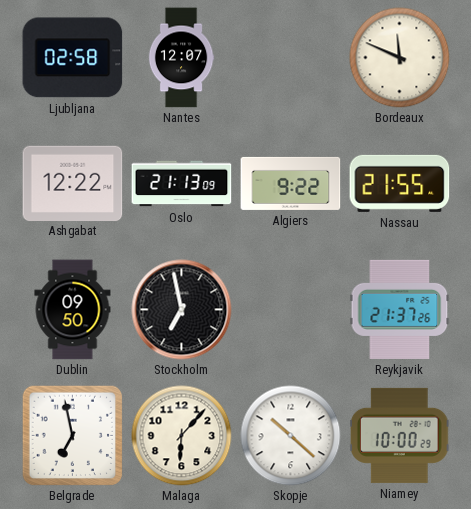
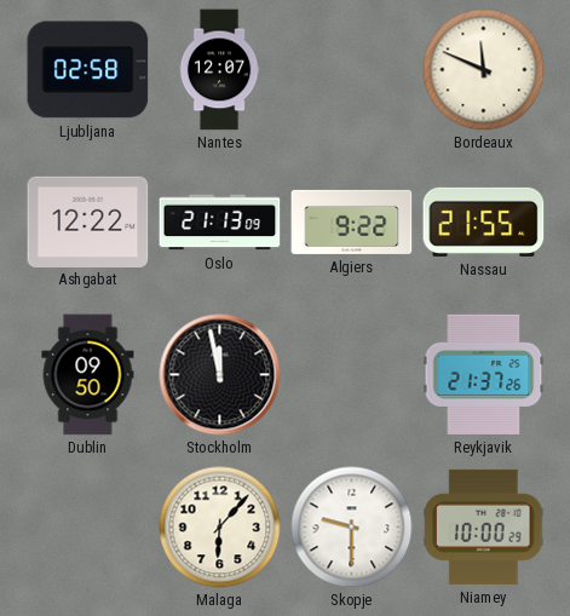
Stockholm: 6:58 -> 11:58 (220, 375)
Belgrade: 6:58 -> none (72, 435)
Skopje: 10:22 -> 9:30 (352, 528)
